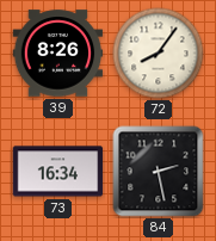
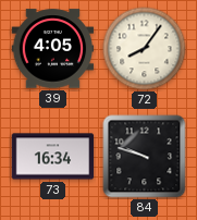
39: 8:26 -> 4:05 (53, 49)
84: 2:28 -> 9:48 (145, 157)
